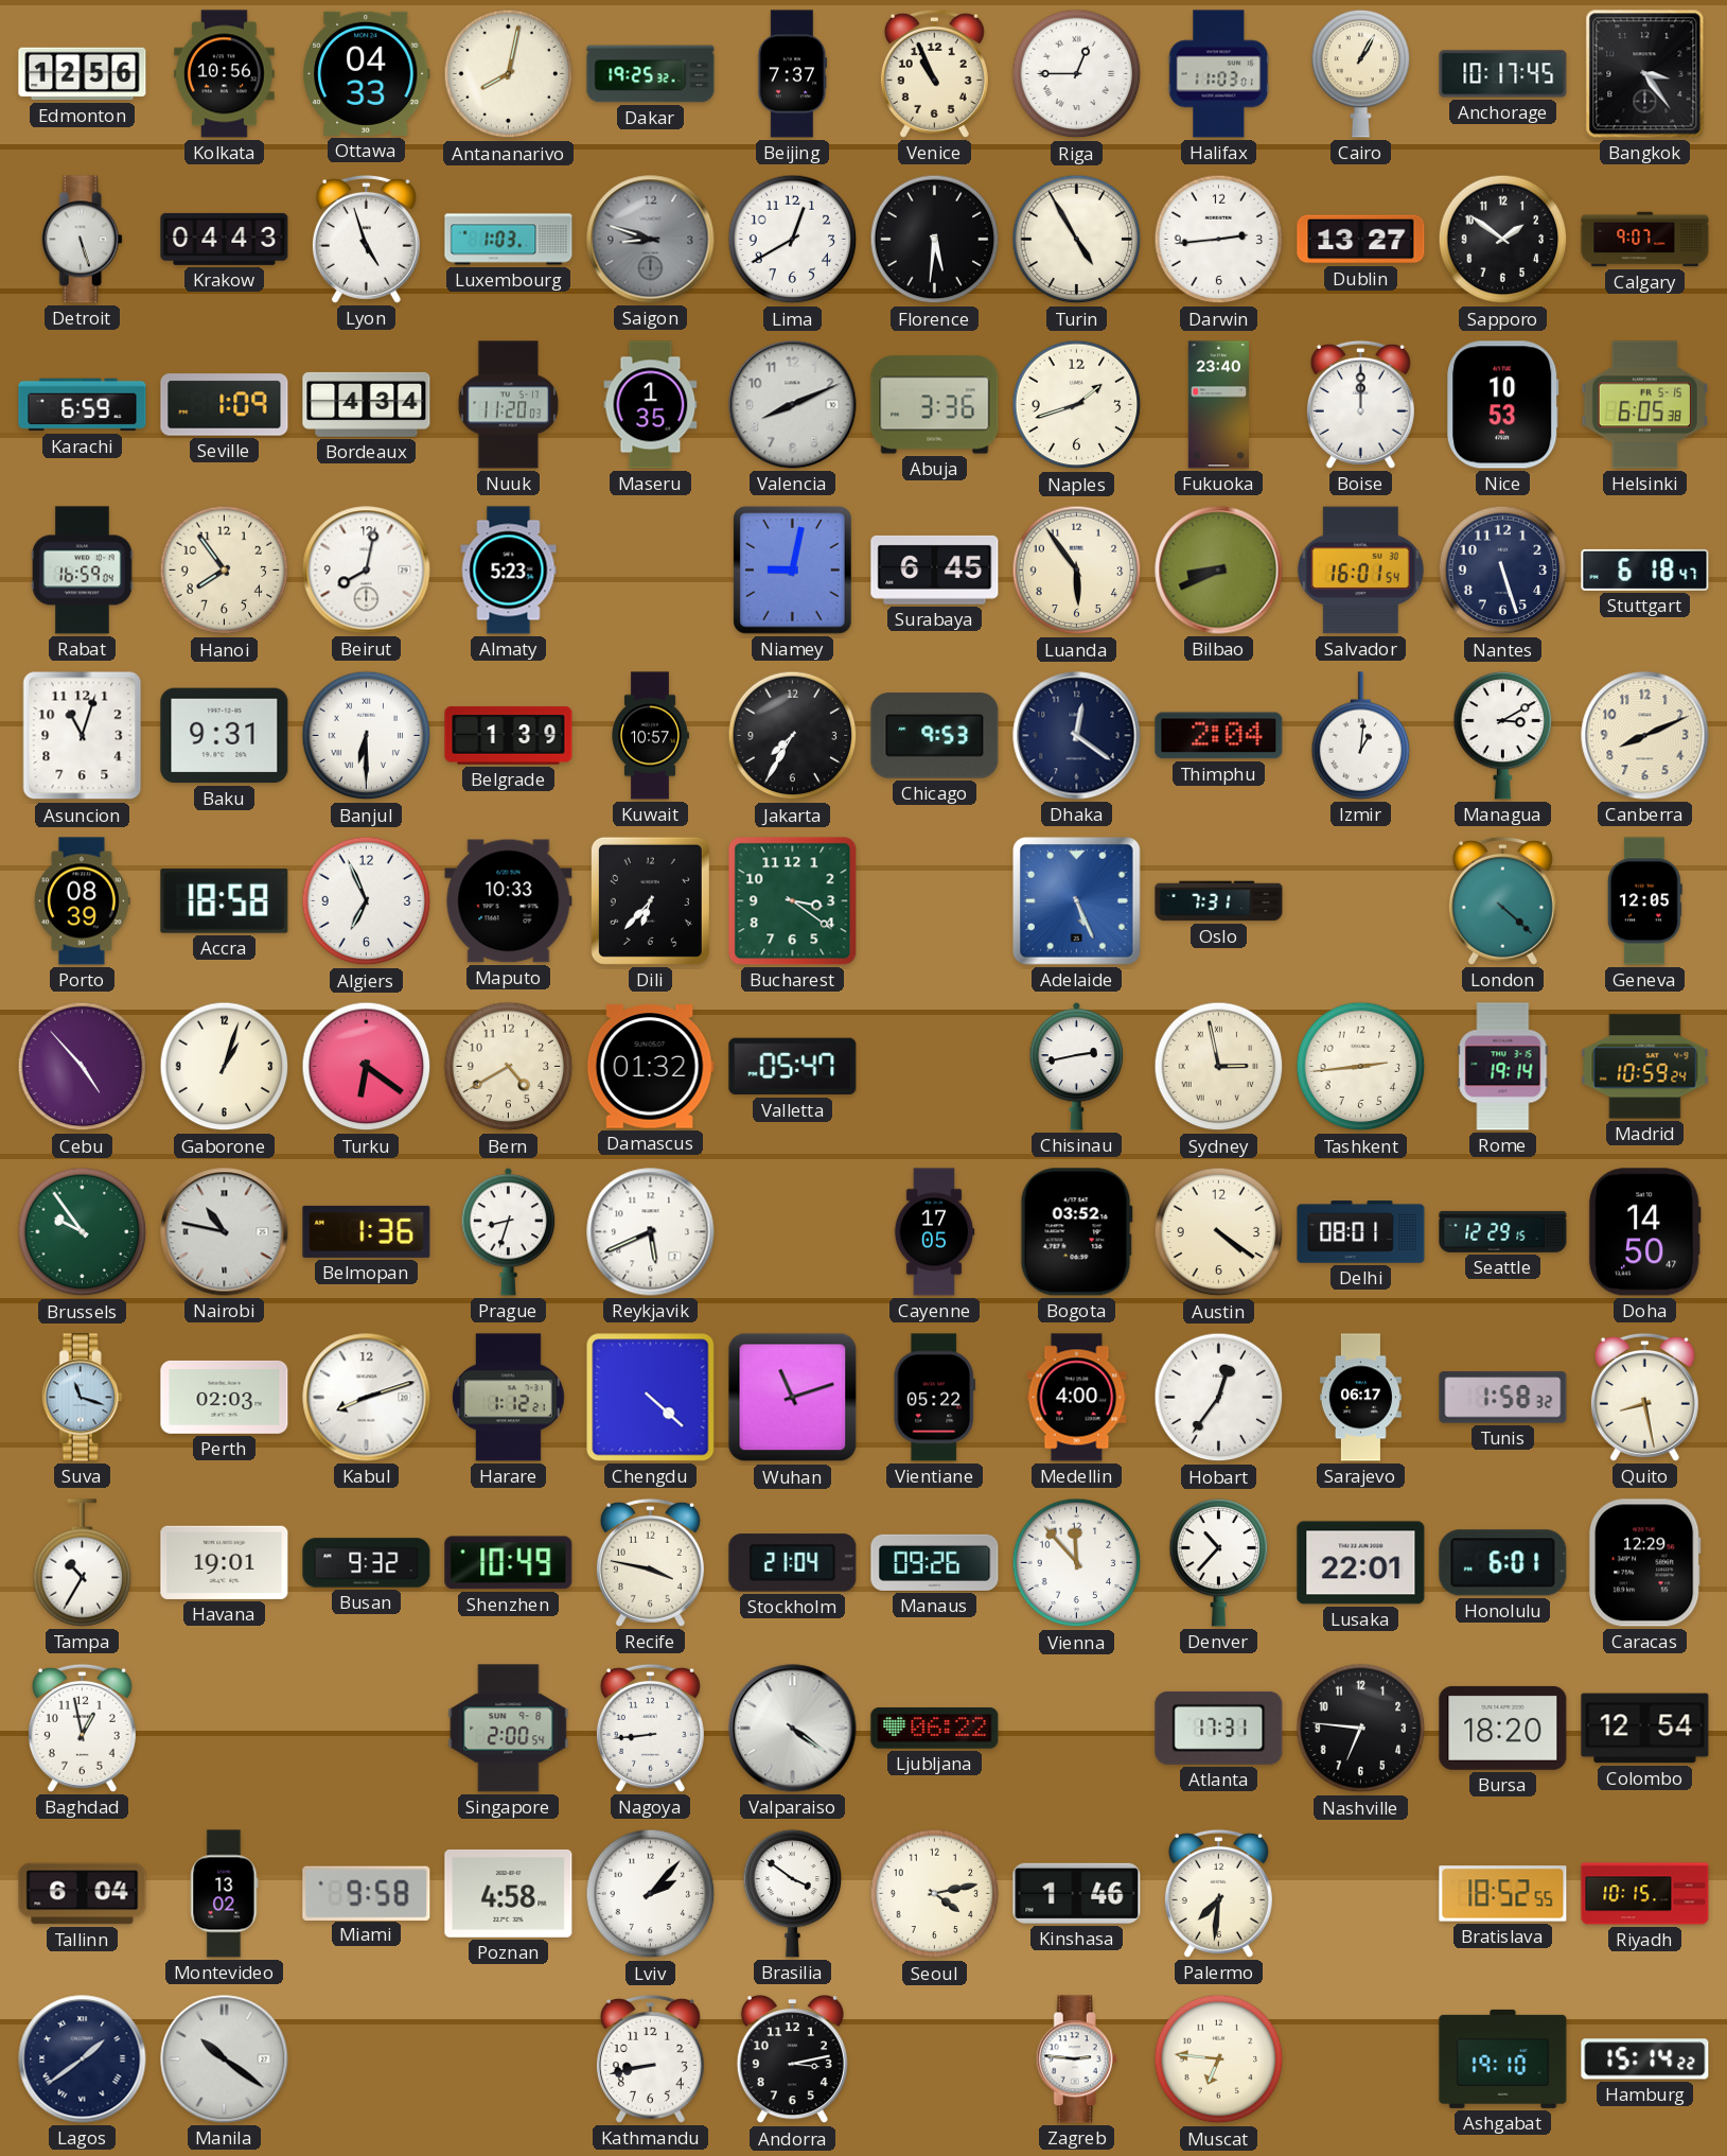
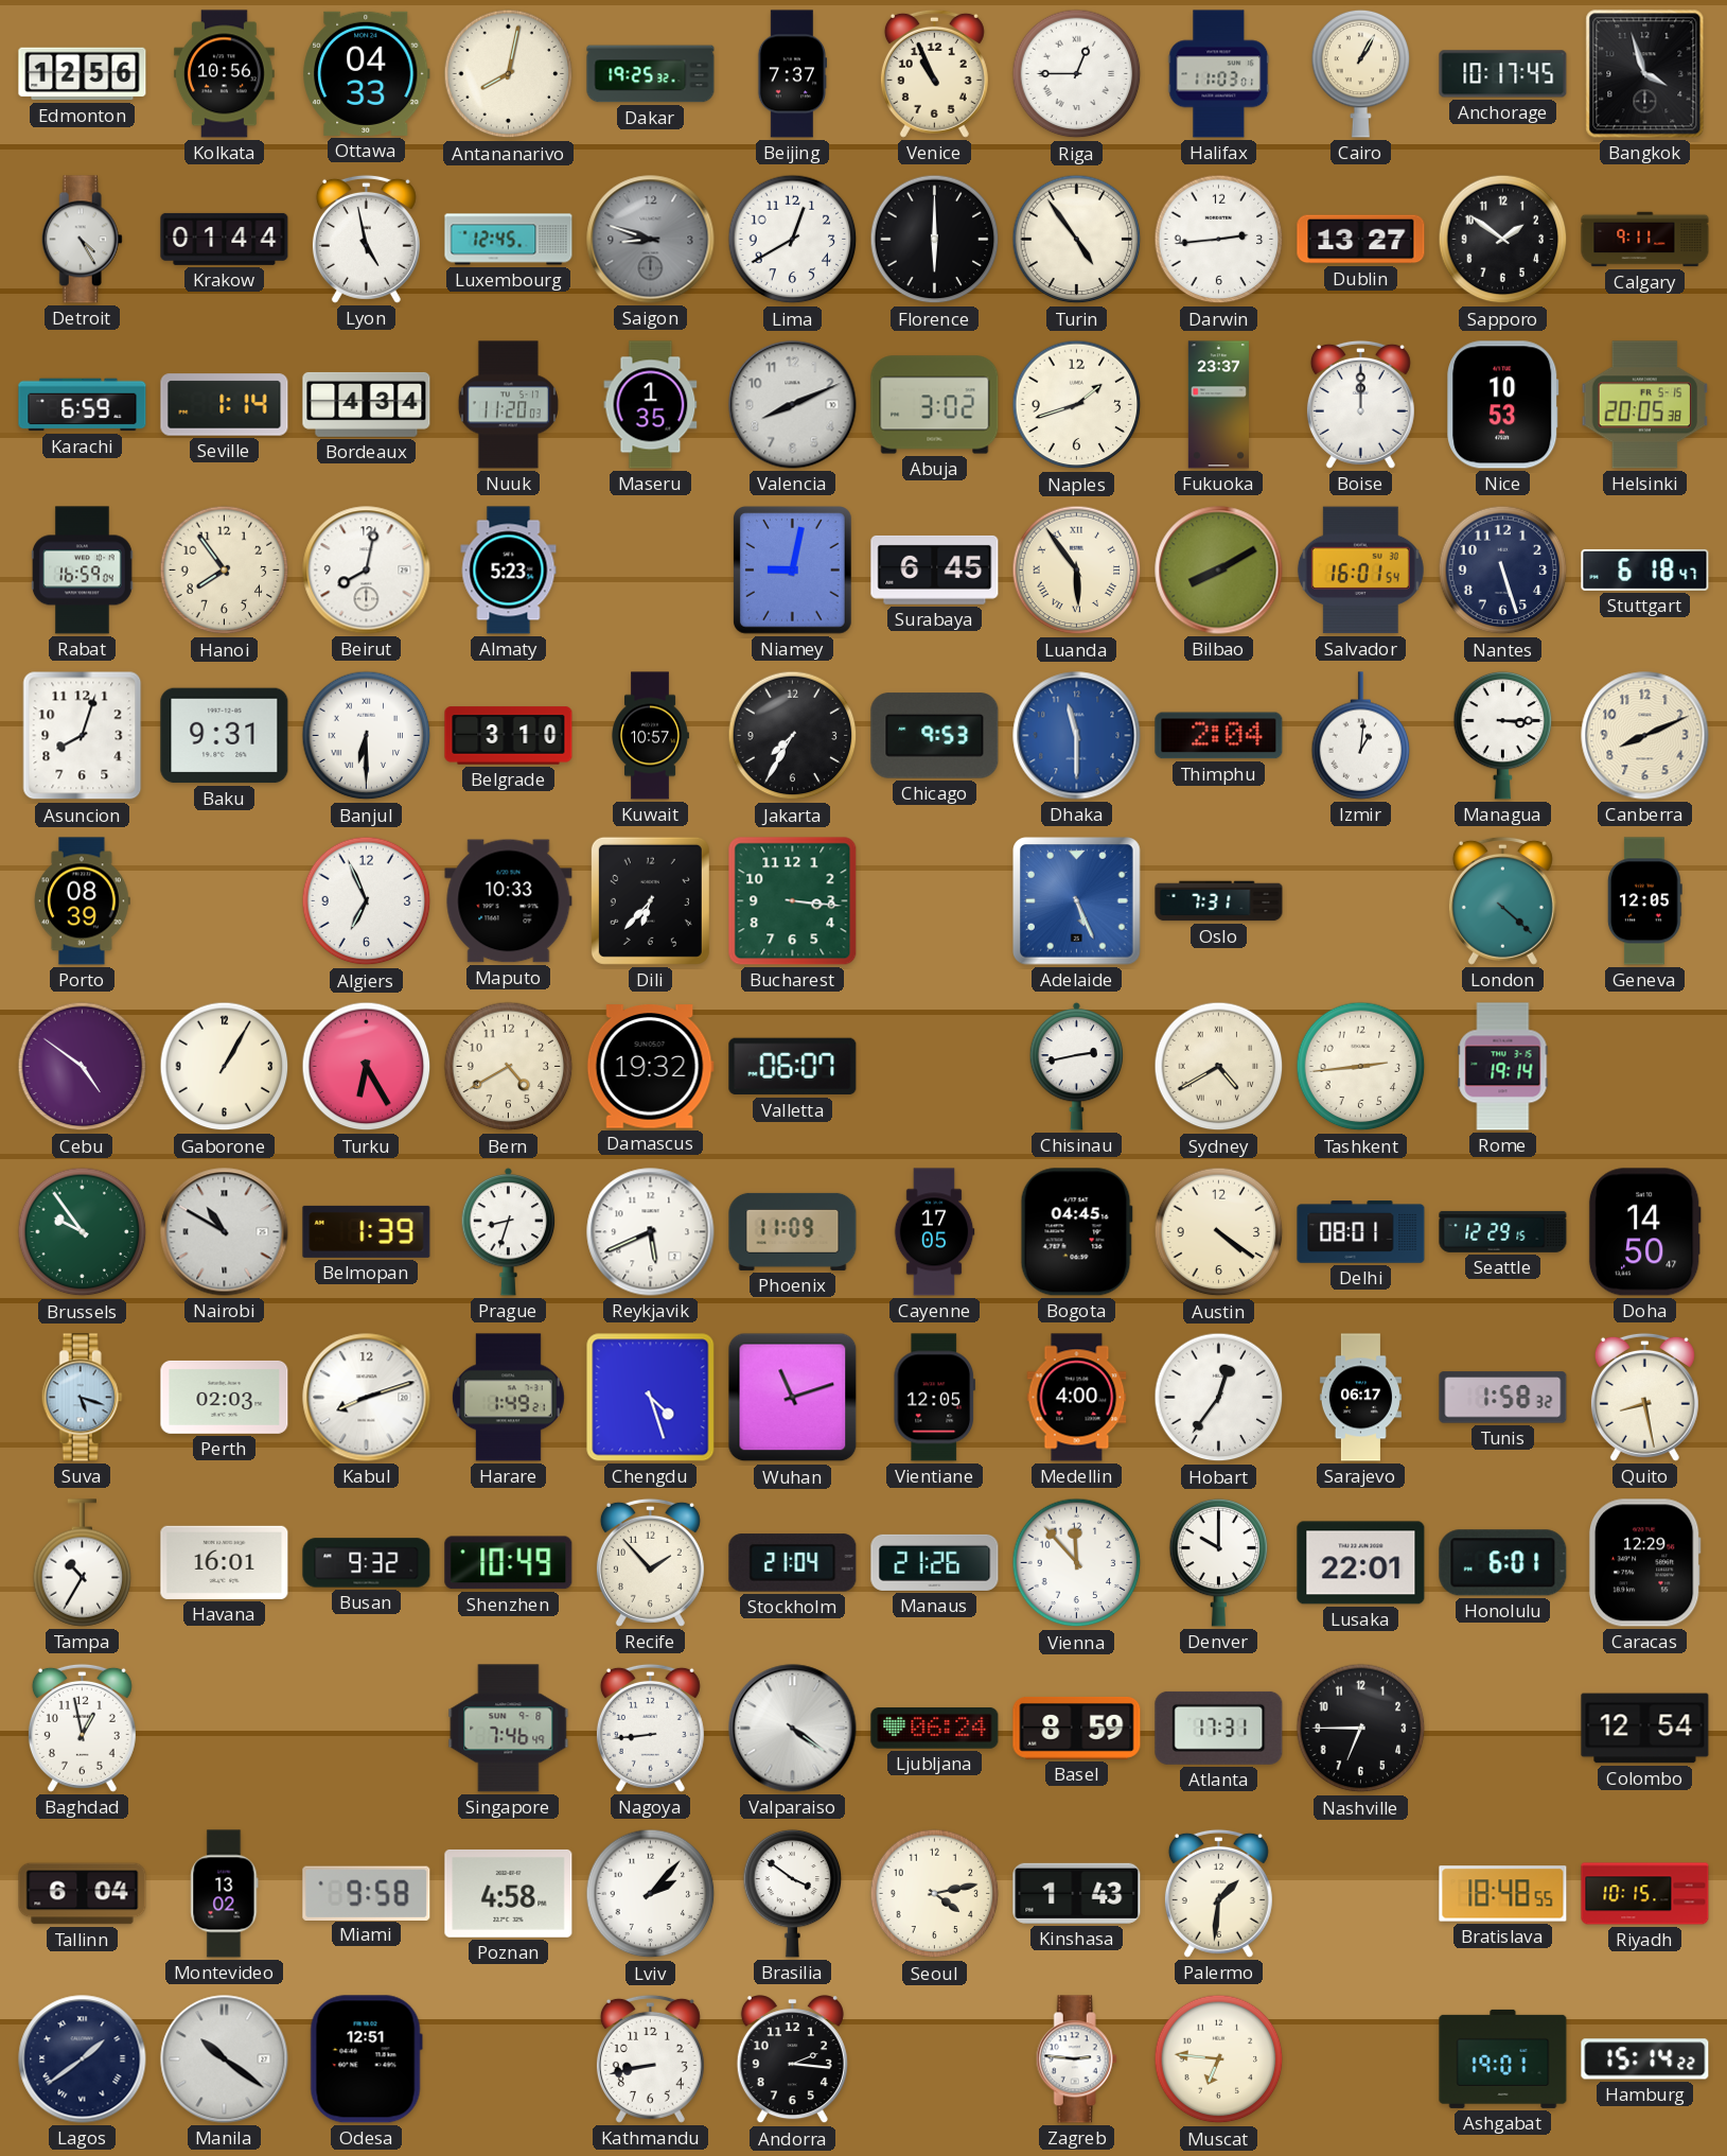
Bangkok: 3:24 -> 3:57 (1645, 74)
Detroit: 5:27 -> 4:25 (82, 240)
Krakow: 04:43 -> 01:44 (225, 239)
Lyon: 4:57 -> 4:58 (366, 239)
Luxembourg: 1:03 -> 12:45 (509, 240)
Florence: 5:31 -> 6:00 (935, 240)
Turin: 4:55 -> 4:54 (1077, 240)
Calgary: 9:07 -> 9:11 (1645, 240)
Seville: 1:09 -> 1:14 (225, 405)
Abuja: 3:36 -> 3:02 (935, 405)
Fukuoka: 23:40 -> 23:37 (1218, 405)
Helsinki: 6:05 -> 20:05 (1645, 405)
Luanda numerals: Arabic -> Roman (1077, 571)
Bilbao: 8:41 -> 8:10 (1219, 571)
Asuncion: 11:03 -> 8:03 (83, 736)
Belgrade: 1:39 -> 3:10 (509, 736)
Dhaka: 12:21 -> 11:30 (1077, 736)
Dhaka dial: navy -> blue (1077, 736)
Managua: 3:10 -> 3:15 (1503, 735)
Accra: 18:58 -> none (225, 901)
Bucharest: 3:21 -> 3:16 (793, 901)
Cebu: 4:53 -> 4:51 (83, 1067)
Gaborone: 1:03 -> 1:05 (225, 1067)
Turku: 6:21 -> 6:25 (367, 1067)
Damascus: 01:32 -> 19:32 (650, 1067)
Valletta: 05:47 -> 06:07 (793, 1067)
Sydney: 2:58 -> 4:40 (1219, 1067)
Madrid: 10:59 -> none (1645, 1067)
Nairobi: 10:47 -> 10:50 (225, 1232)
Belmopan: 1:36 -> 1:39 (367, 1231)
Phoenix: none -> 11:09 (793, 1231)
Bogota: 03:52 -> 04:45 (1076, 1232)
Suva: 11:18 -> 5:18 (82, 1398)
Harare: 1:12 -> 1:49 (508, 1398)
Chengdu: 4:22 -> 4:27 (651, 1398)
Vientiane: 05:22 -> 12:05 (934, 1398)
Havana: 19:01 -> 16:01 (225, 1562)
Recife: 3:47 -> 1:53 (650, 1562)
Manaus: 09:26 -> 21:26 (935, 1562)
Denver: 10:37 -> 10:00 (1219, 1562)
Singapore: 2:00 -> 7:46 (509, 1729)
Ljubljana: 06:22 -> 06:24 (935, 1729)
Basel: none -> 8:59 (1077, 1729)
Nashville: 6:46 -> 6:45 (1361, 1729)
Bursa: 18:20 -> none (1503, 1728)
Kinshasa: 1:46 -> 1:43 (1077, 1893)
Palermo: 7:31 -> 1:31 (1218, 1893)
Bratislava: 18:52 -> 18:48 (1503, 1894)
Odesa: none -> 12:51 (366, 2059)
Andorra: 3:13 -> 2:16 (792, 2059)
Ashgabat: 19:10 -> 19:01 (1503, 2058)
